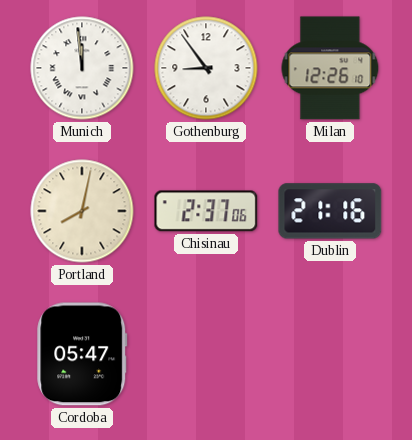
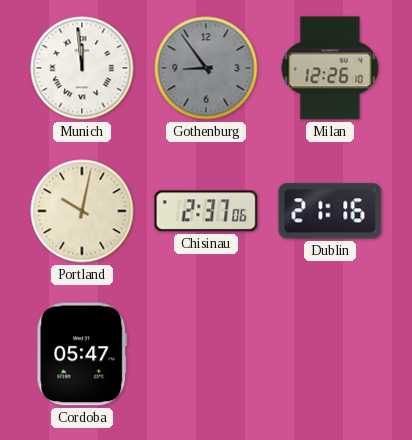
Gothenburg dial: white -> grey (206, 68)
Portland: 8:02 -> 10:02 (82, 211)
